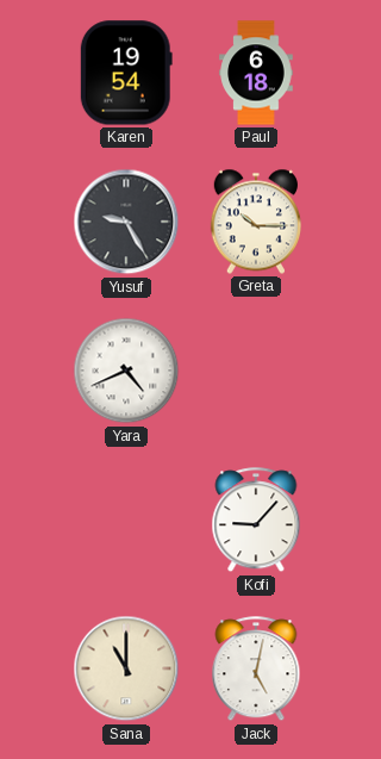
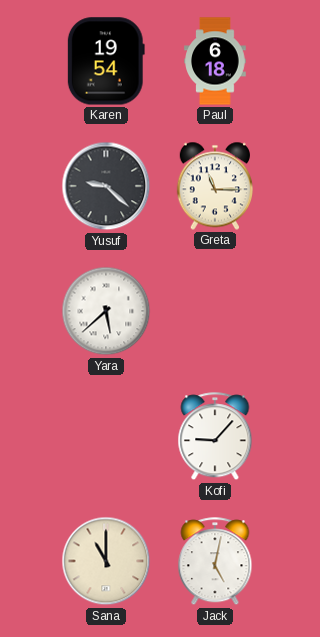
Yusuf: 9:25 -> 9:22 (106, 186)
Greta: 10:15 -> 11:15 (214, 186)
Yara: 4:41 -> 5:38 (106, 311)
